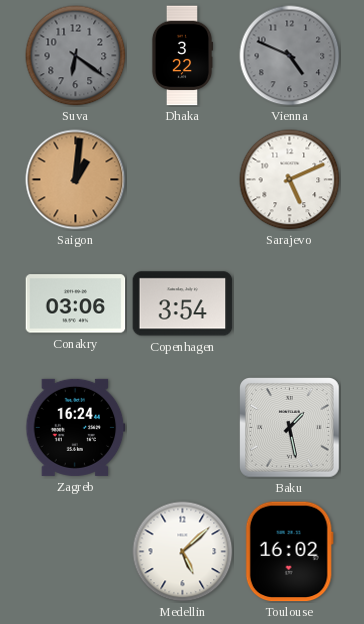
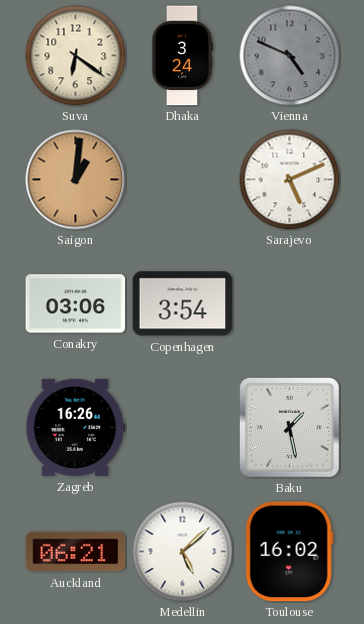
Suva dial: grey -> cream (76, 56)
Dhaka: 3:22 -> 3:24 (182, 56)
Zagreb: 16:24 -> 16:26 (76, 427)
Auckland: none -> 06:21 (76, 552)
